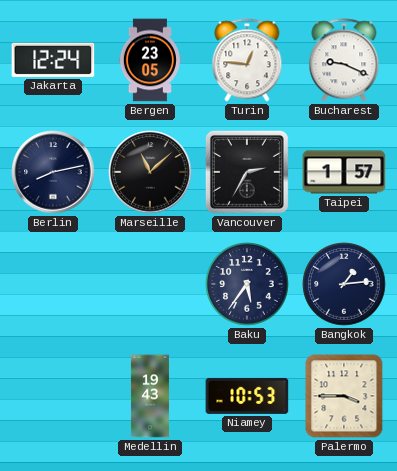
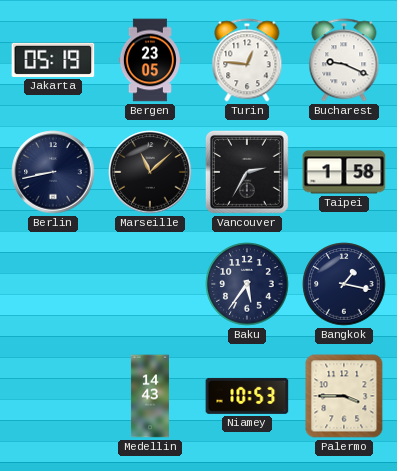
Jakarta: 12:24 -> 05:19 (53, 60)
Berlin: 8:13 -> 8:43 (53, 172)
Taipei: 1:57 -> 1:58 (344, 172)
Bangkok: 1:14 -> 1:17 (344, 284)
Medellin: 19:43 -> 14:43 (150, 396)
